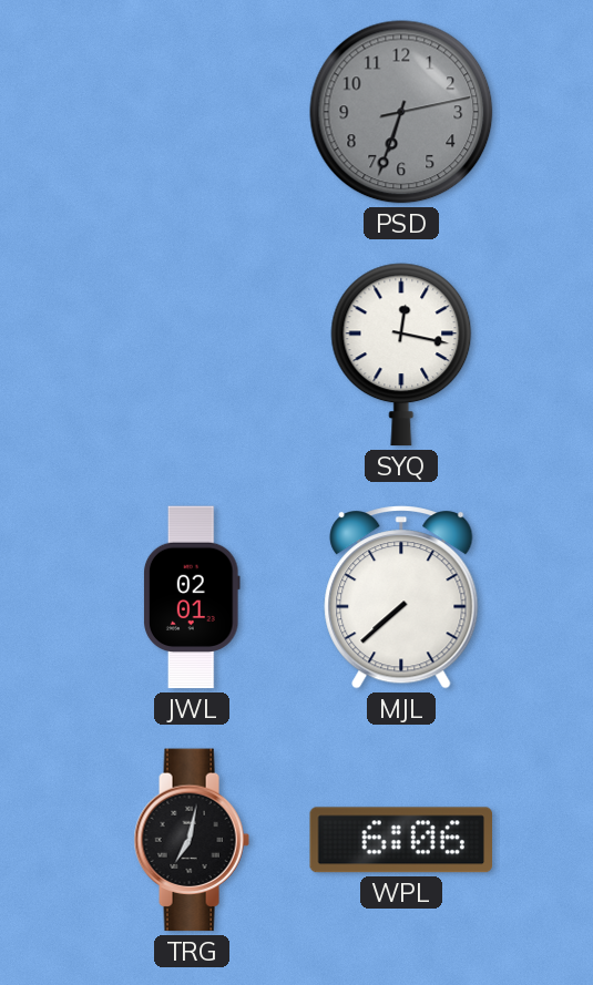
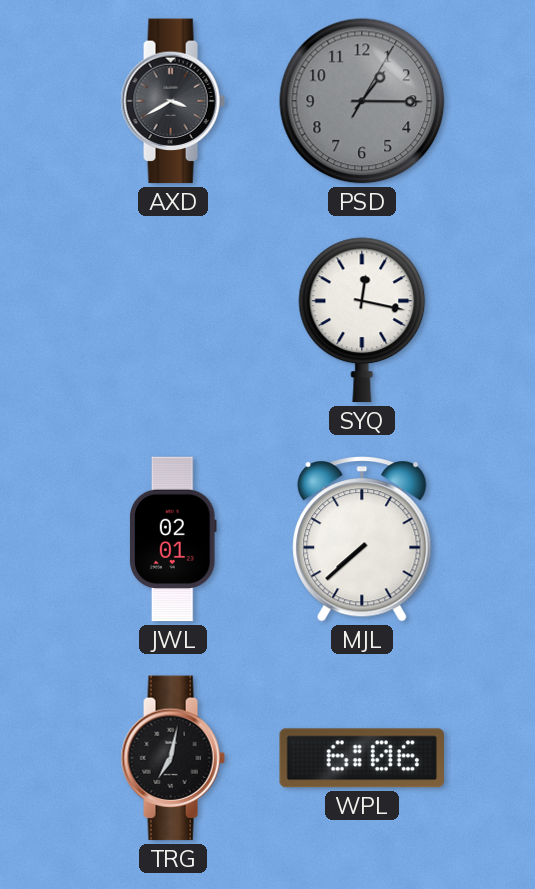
AXD: none -> 3:40 (173, 101)
PSD: 6:33 -> 1:15 (362, 101)
